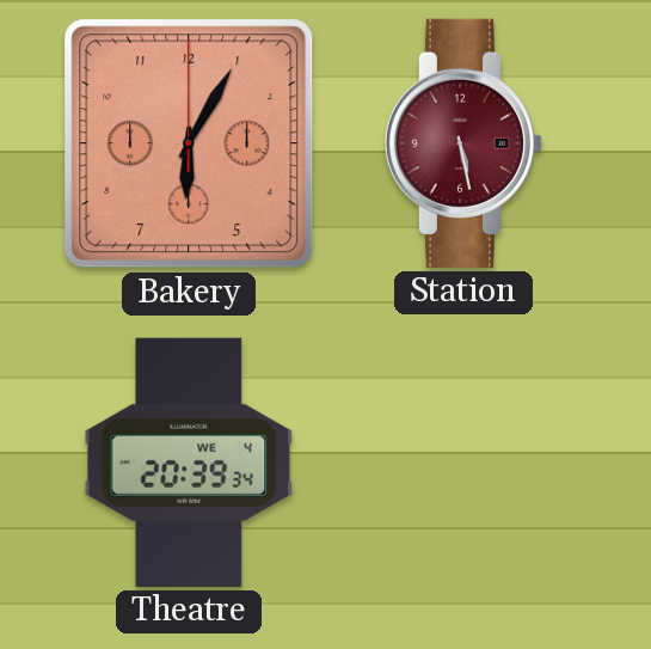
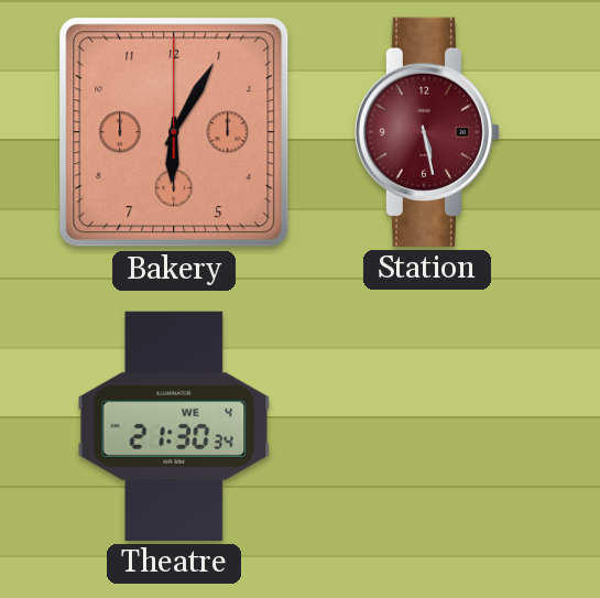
Theatre: 20:39 -> 21:30 (174, 426)
